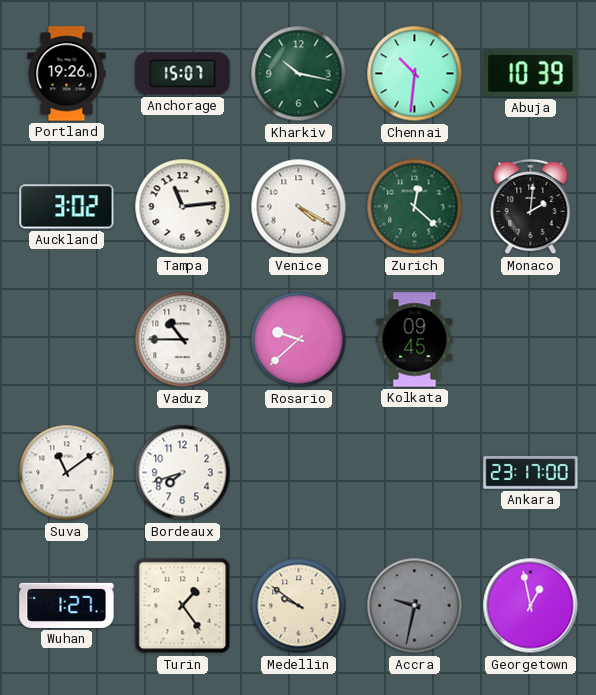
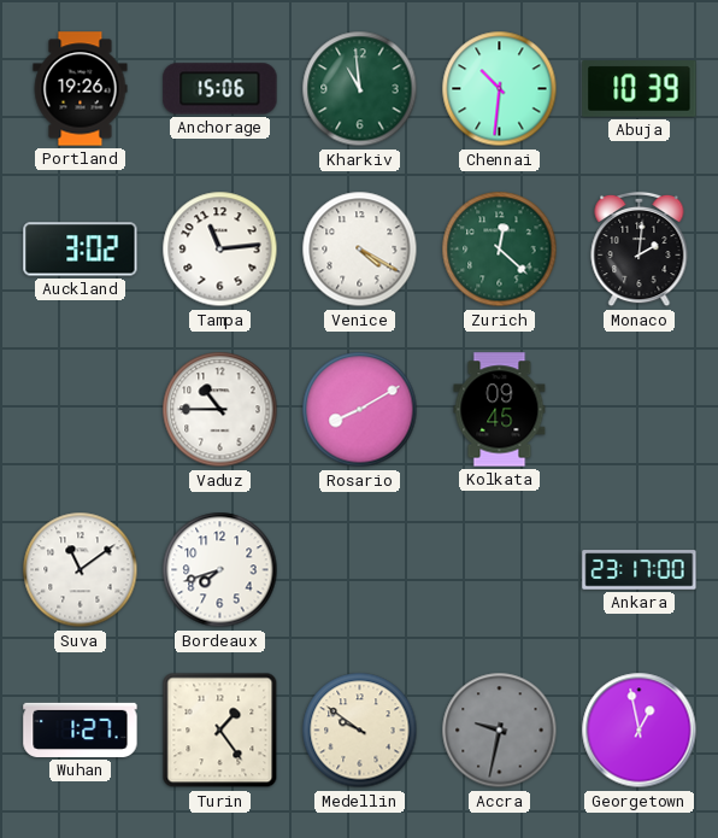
Anchorage: 15:07 -> 15:06 (220, 89)
Kharkiv: 10:17 -> 10:59 (360, 89)
Rosario: 9:38 -> 8:10 (360, 410)
